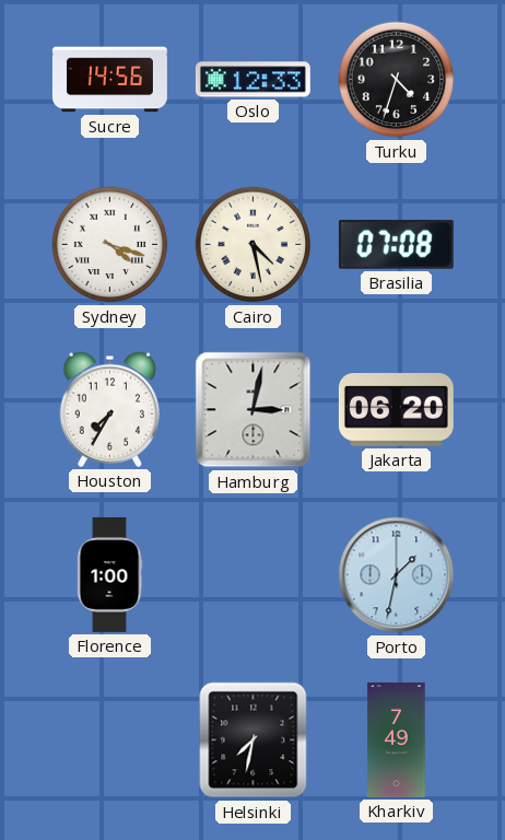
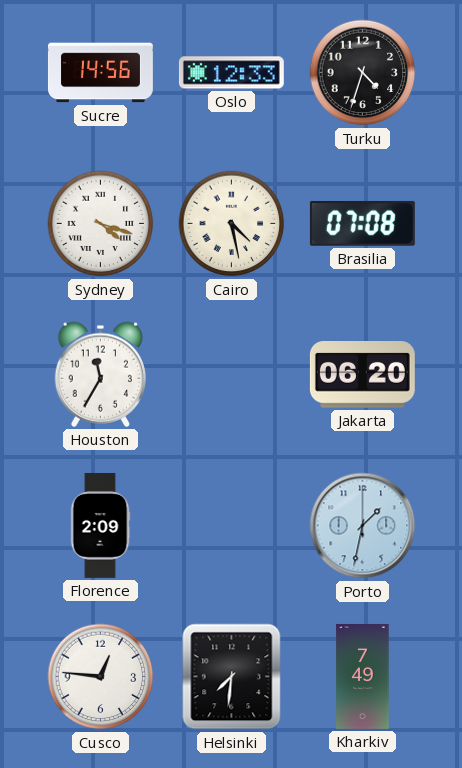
Houston: 7:35 -> 11:35 (100, 374)
Hamburg: 3:02 -> none (254, 410)
Florence: 1:00 -> 2:09 (100, 525)
Cusco: none -> 12:46 (101, 677)
Helsinki: 7:32 -> 7:31 (232, 677)
